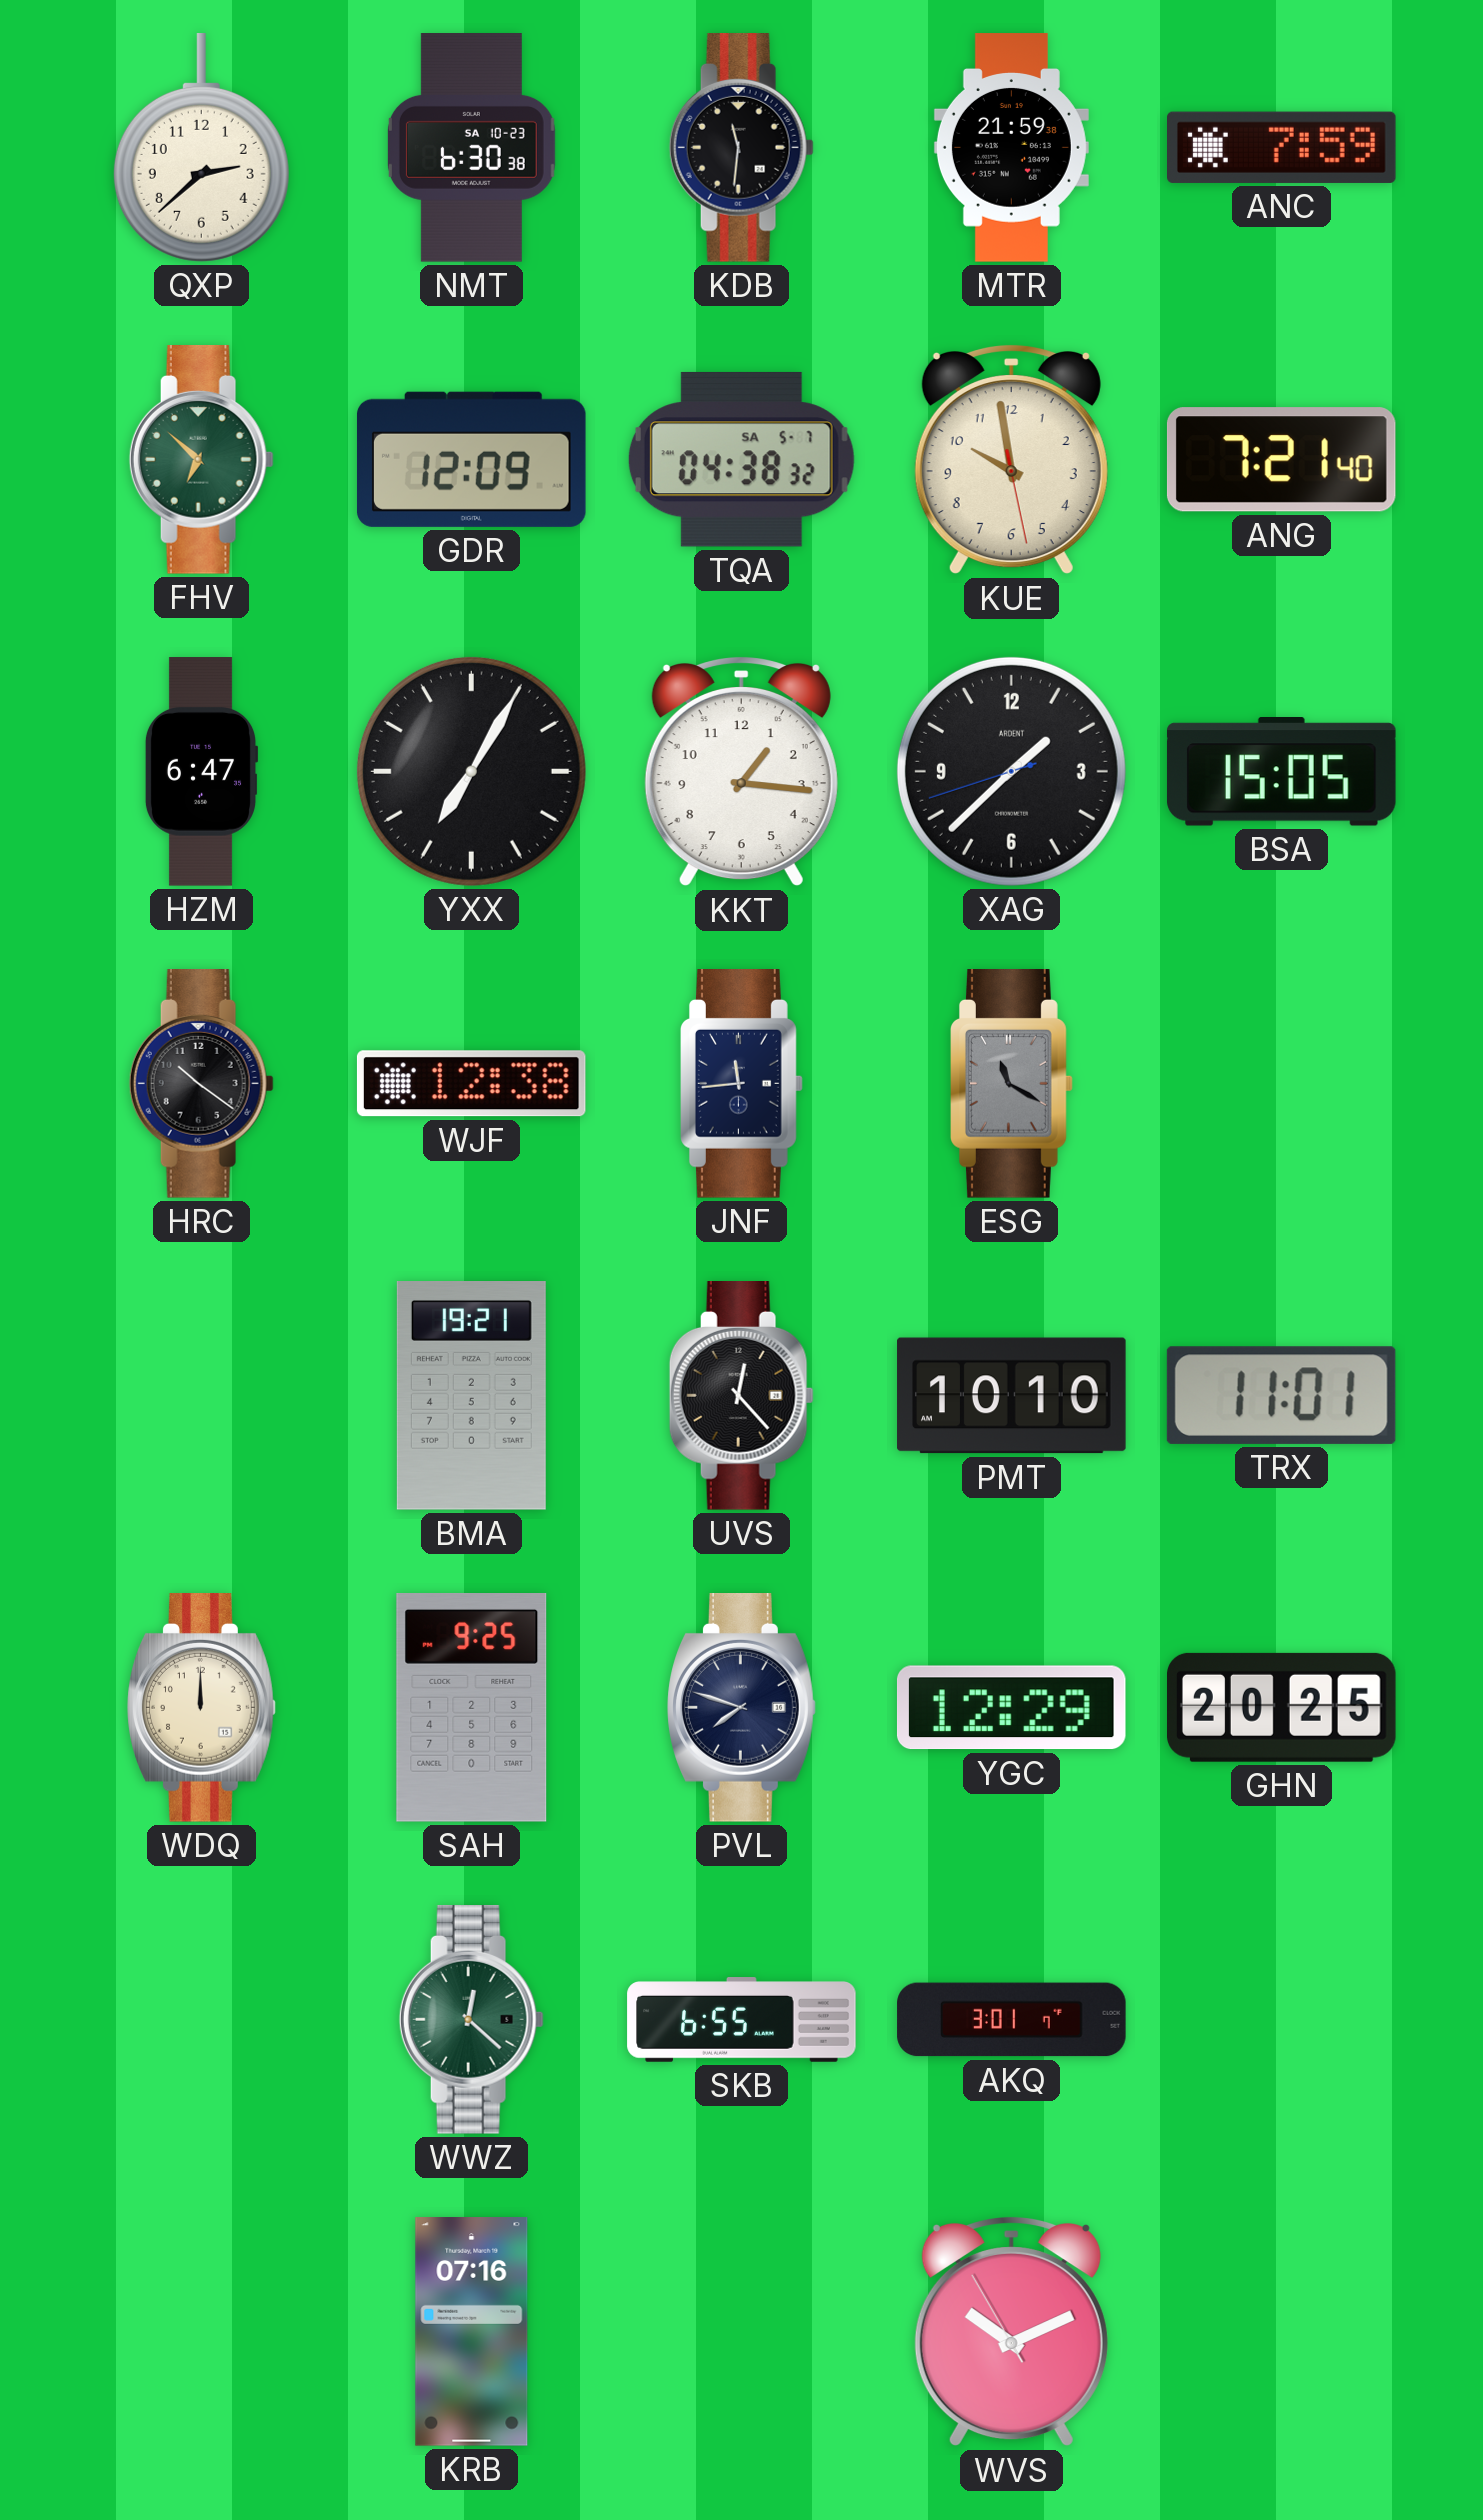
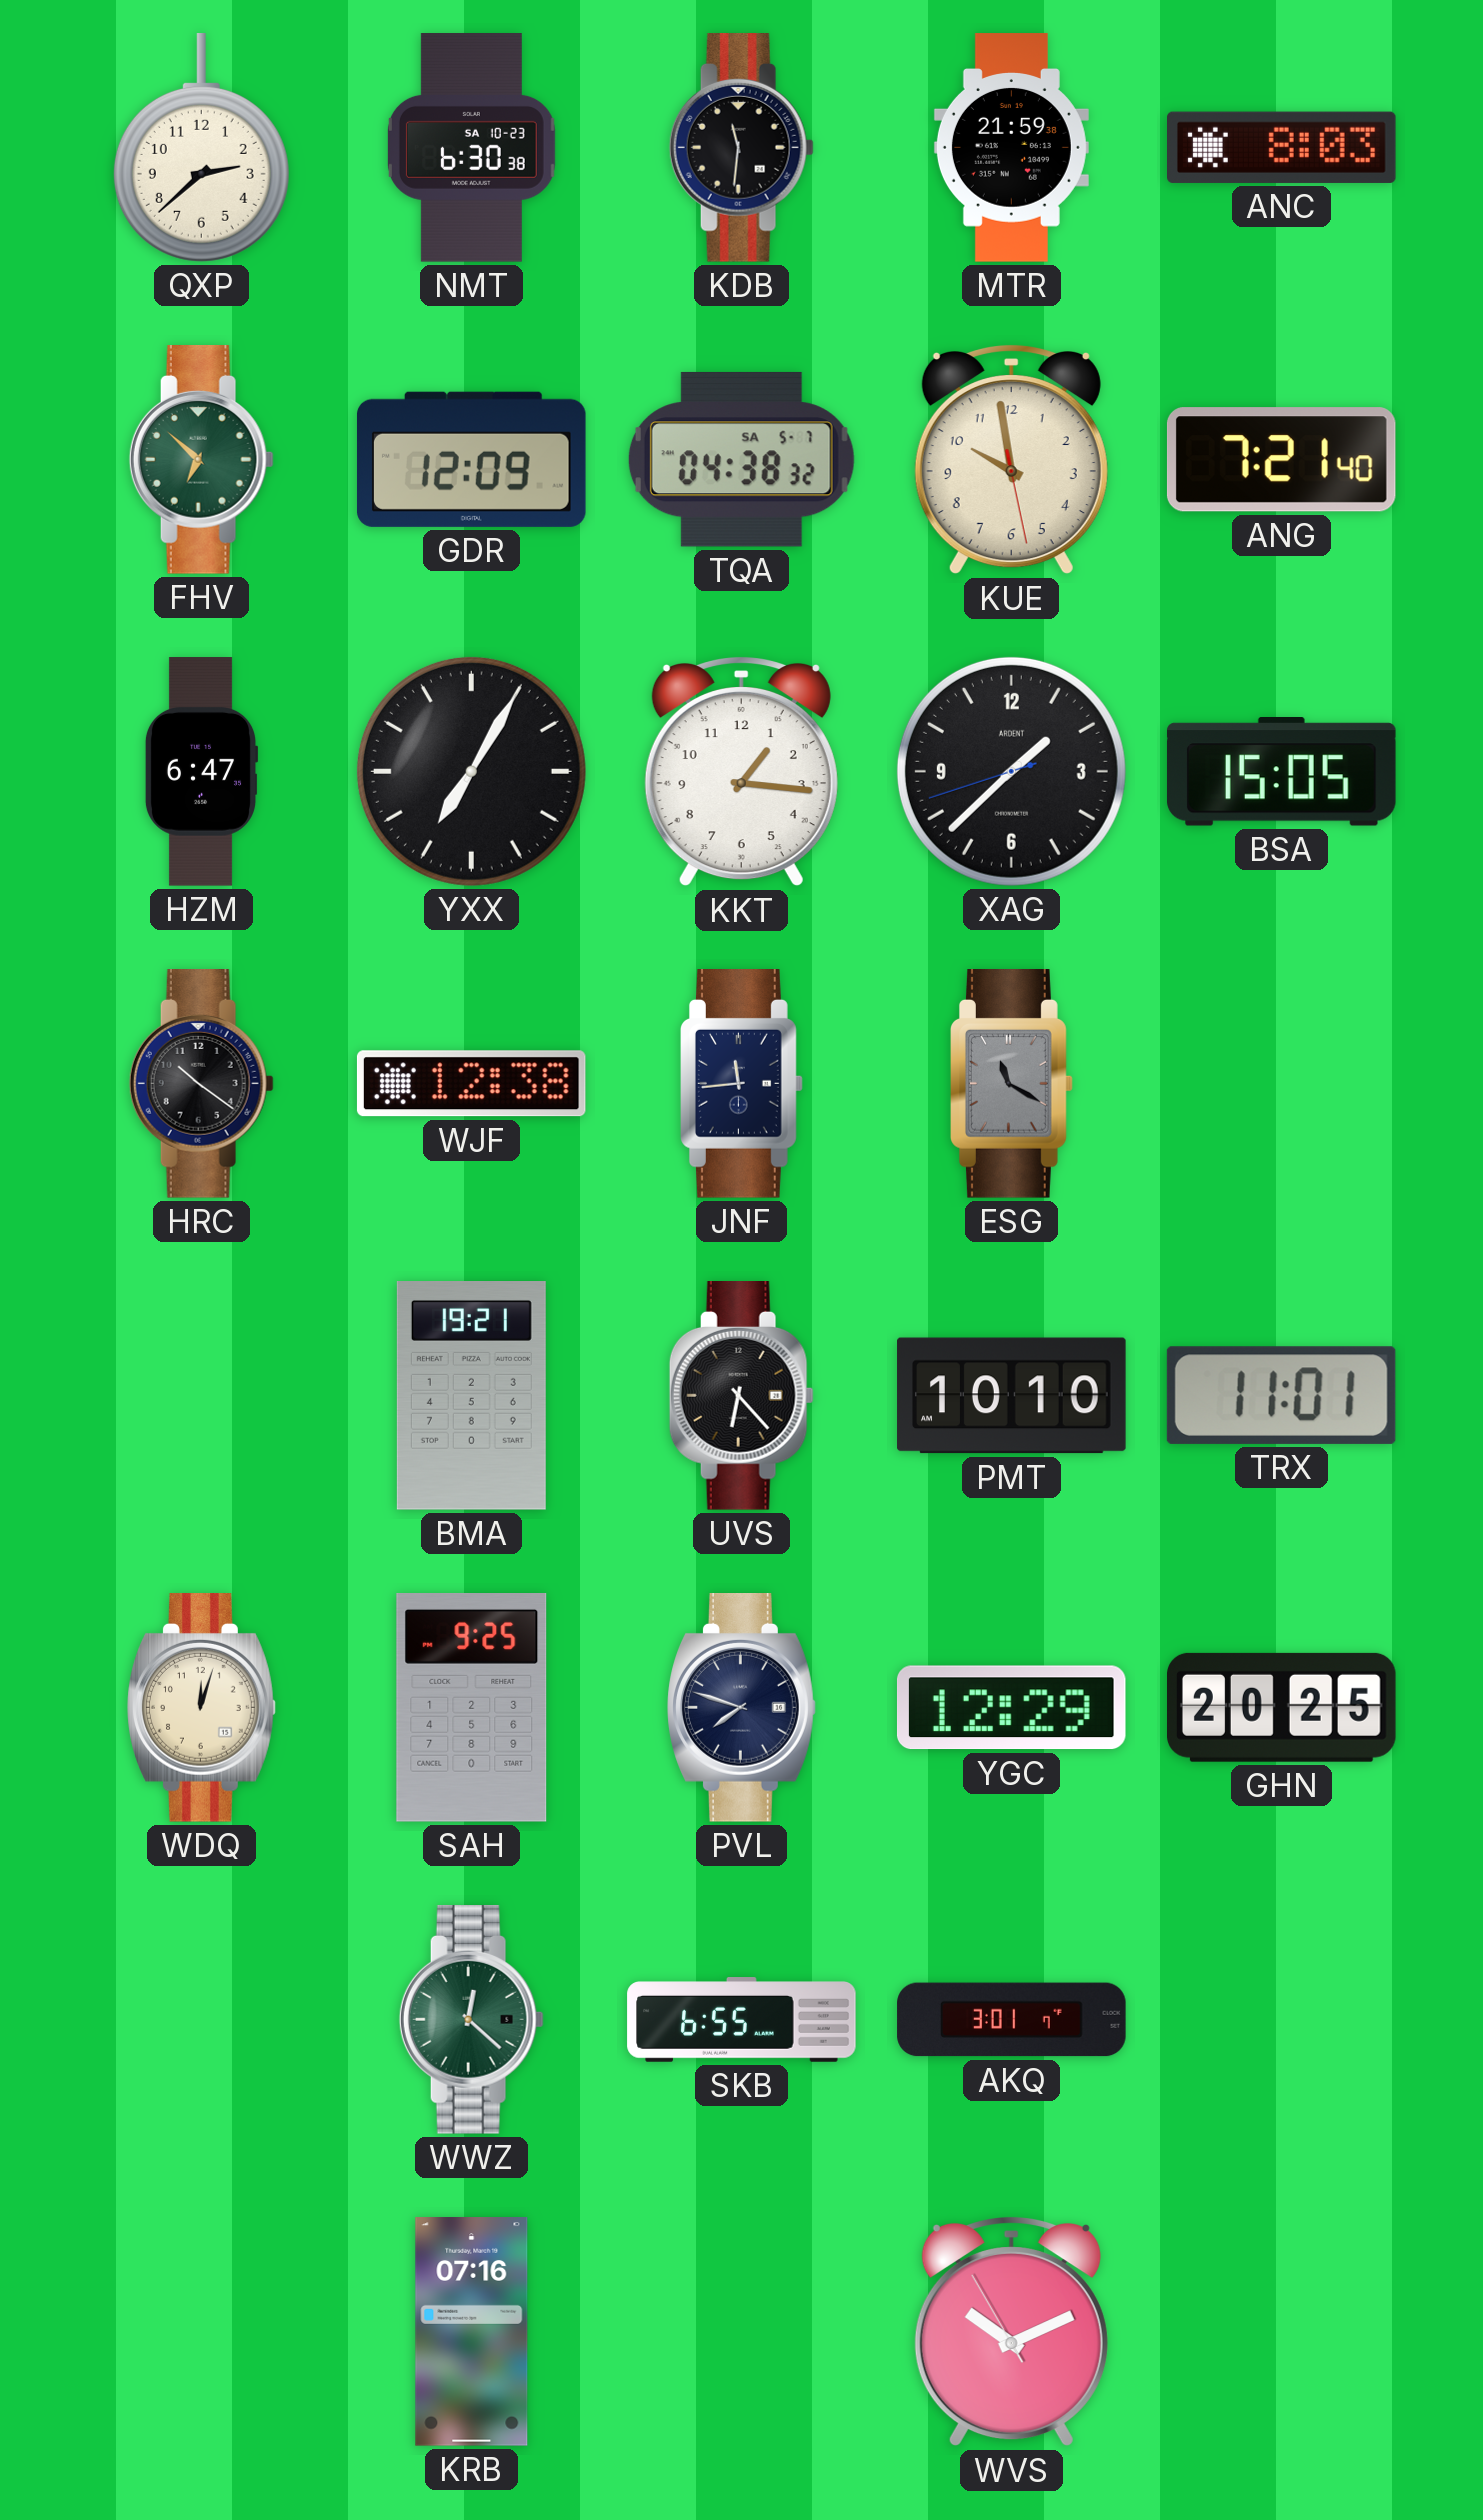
ANC: 7:59 -> 8:03 (1282, 147)
UVS: 12:23 -> 6:23 (741, 1396)
WDQ: 12:00 -> 12:03 (202, 1708)
